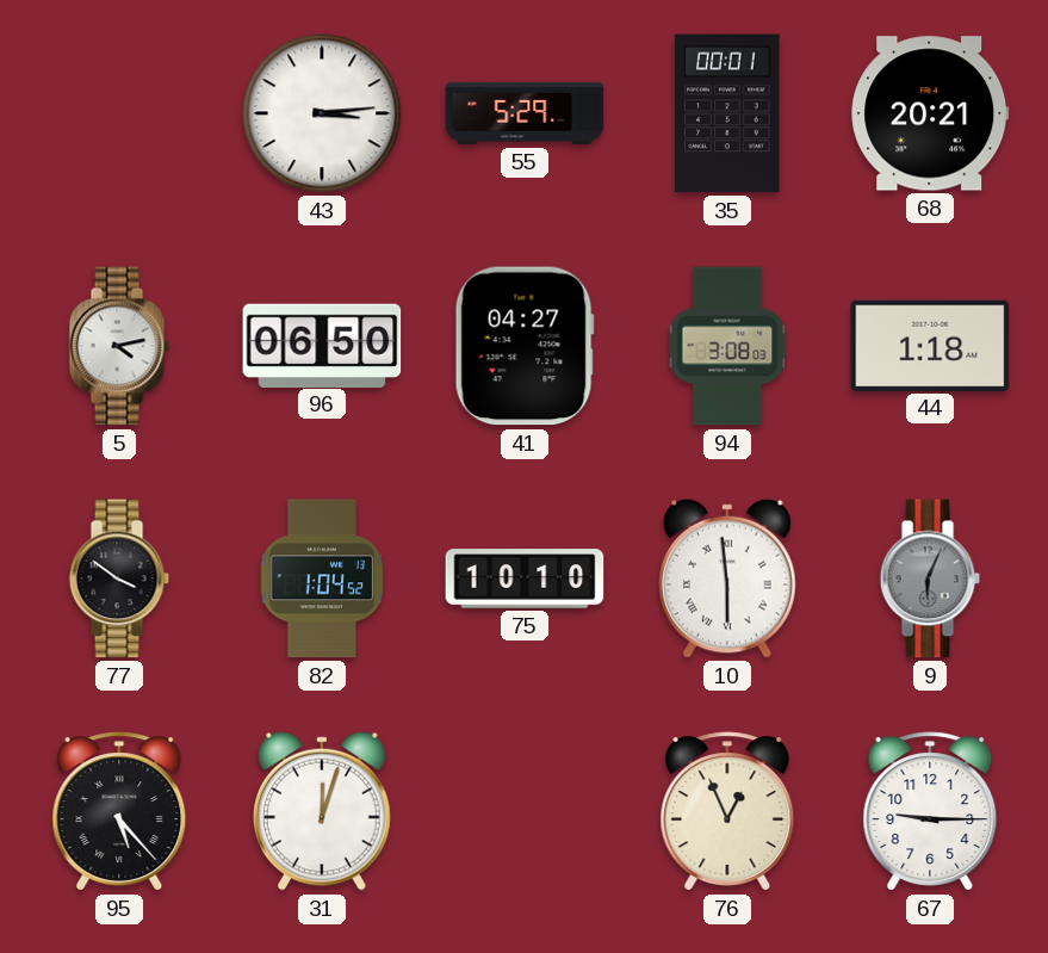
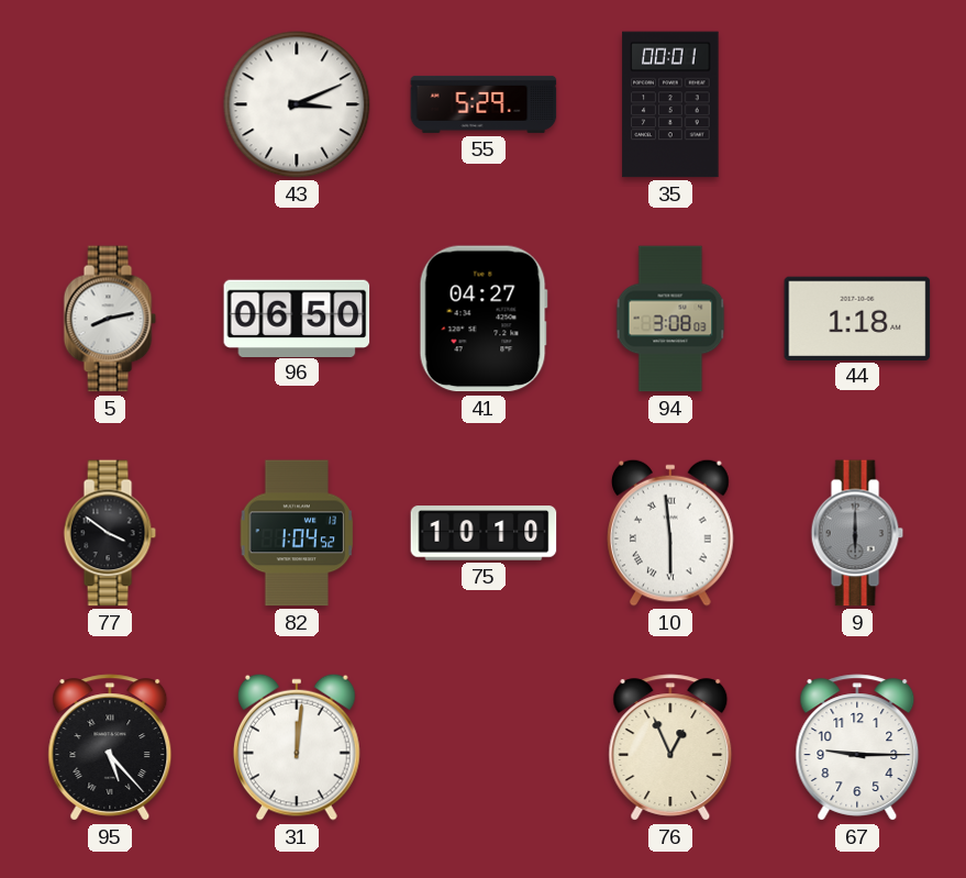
43: 3:14 -> 3:11 (297, 104)
68: 20:21 -> none (930, 113)
5: 4:13 -> 8:13 (110, 319)
9: 6:04 -> 6:00 (857, 533)
31: 12:03 -> 12:01 (298, 747)
